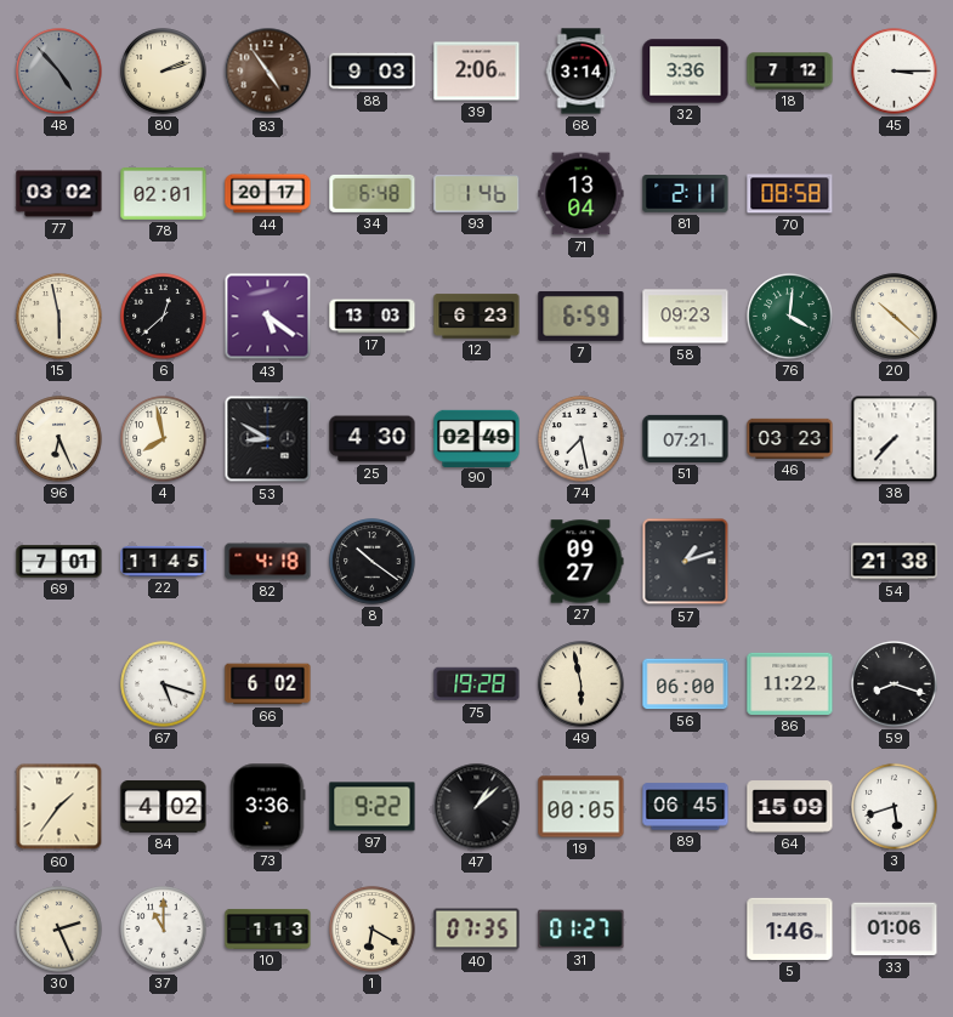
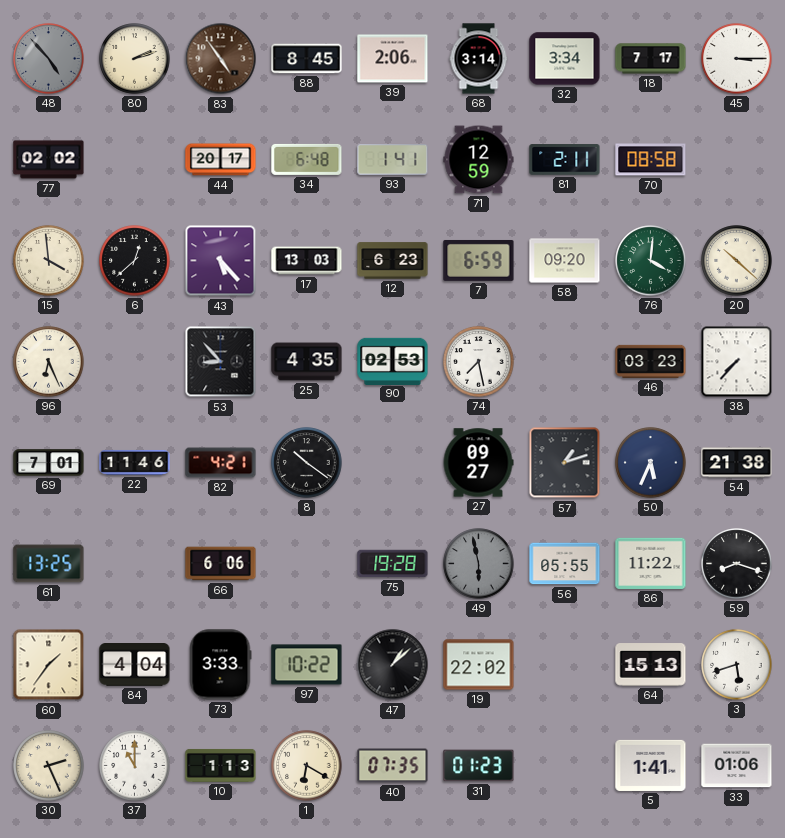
88: 9:03 -> 8:45 (307, 59)
32: 3:36 -> 3:34 (565, 59)
18: 7:12 -> 7:17 (651, 59)
77: 03:02 -> 02:02 (49, 160)
78: 02:01 -> none (164, 194)
93: 1:46 -> 1:41 (393, 160)
71: 13:04 -> 12:59 (479, 160)
15: 5:58 -> 3:59 (49, 261)
43: 5:21 -> 5:23 (221, 261)
58: 09:23 -> 09:20 (565, 261)
4: 7:58 -> none (164, 439)
53: 8:50 -> 8:53 (221, 362)
25: 4:30 -> 4:35 (307, 362)
90: 02:49 -> 02:53 (393, 361)
51: 07:21 -> none (686, 438)
22: 11:45 -> 11:46 (135, 462)
82: 4:18 -> 4:21 (221, 463)
50: none -> 5:34 (651, 463)
61: none -> 13:25 (49, 564)
67: 5:18 -> none (164, 684)
66: 6:02 -> 6:06 (221, 564)
49 dial: cream -> grey (479, 564)
56: 06:00 -> 05:55 (565, 564)
84: 4:02 -> 4:04 (135, 665)
73: 3:36 -> 3:33 (220, 665)
97: 9:22 -> 10:22 (307, 665)
19: 00:05 -> 22:02 (479, 665)
89: 06:45 -> none (686, 807)
64: 15:09 -> 15:13 (651, 665)
31: 01:27 -> 01:23 (479, 766)
5: 1:46 -> 1:41 (651, 765)
